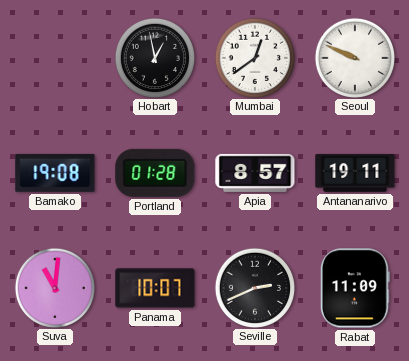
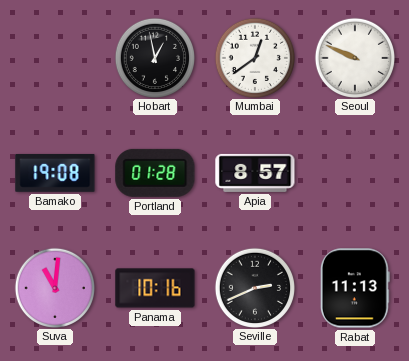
Antananarivo: 19:11 -> none (355, 173)
Panama: 10:07 -> 10:16 (155, 288)
Rabat: 11:09 -> 11:13 (355, 288)
